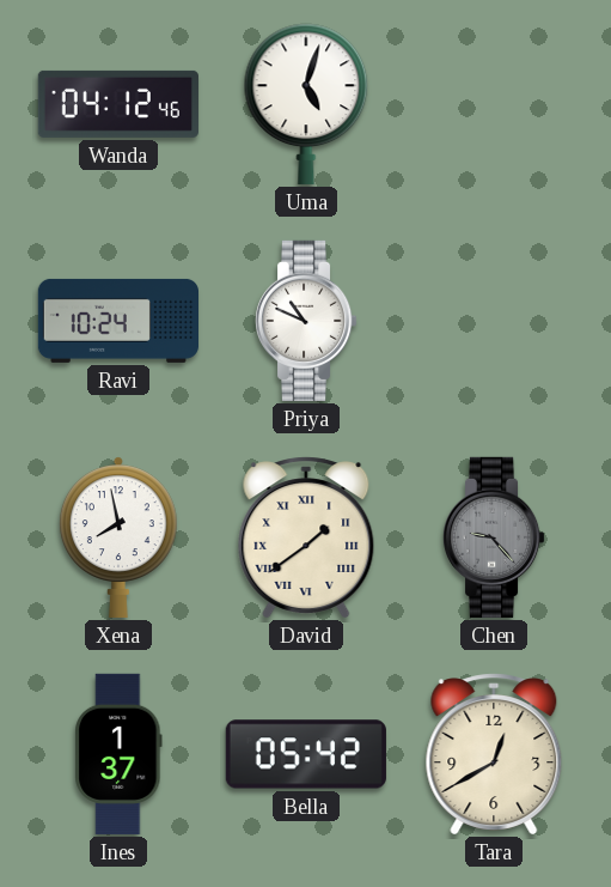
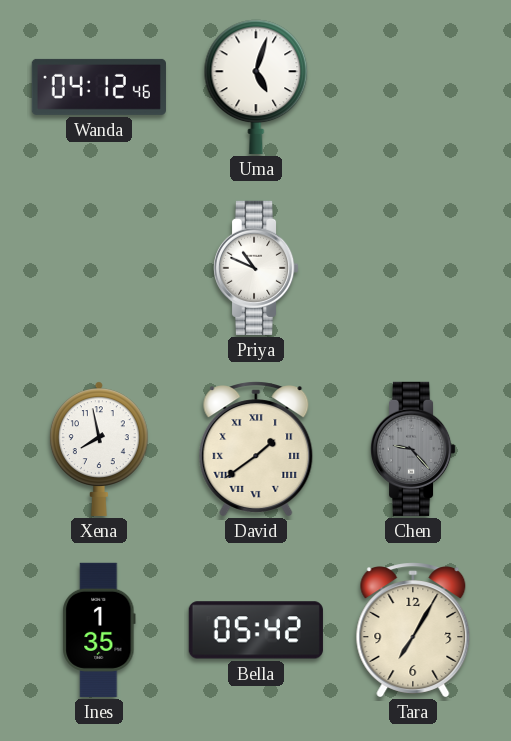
Ravi: 10:24 -> none (117, 321)
Ines: 1:37 -> 1:35 (99, 630)
Tara: 12:40 -> 7:05 (413, 630)
